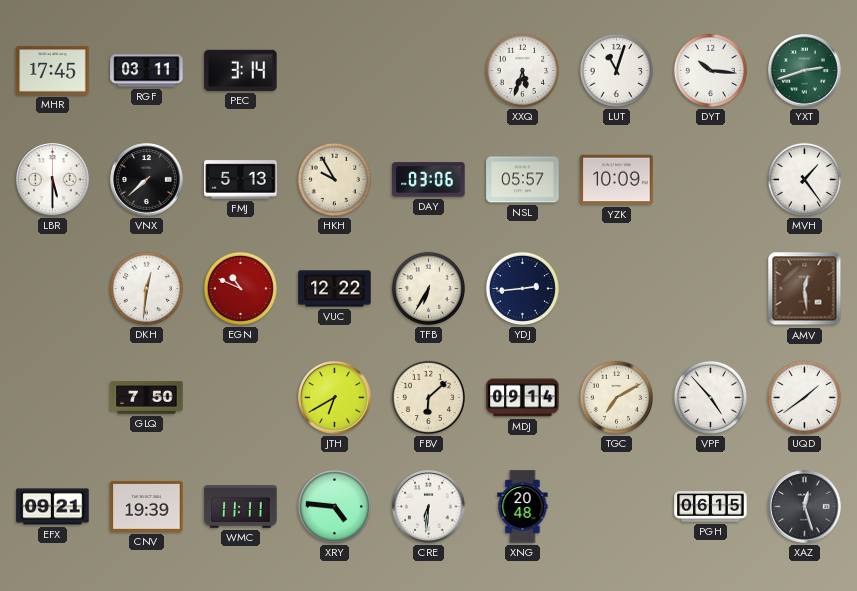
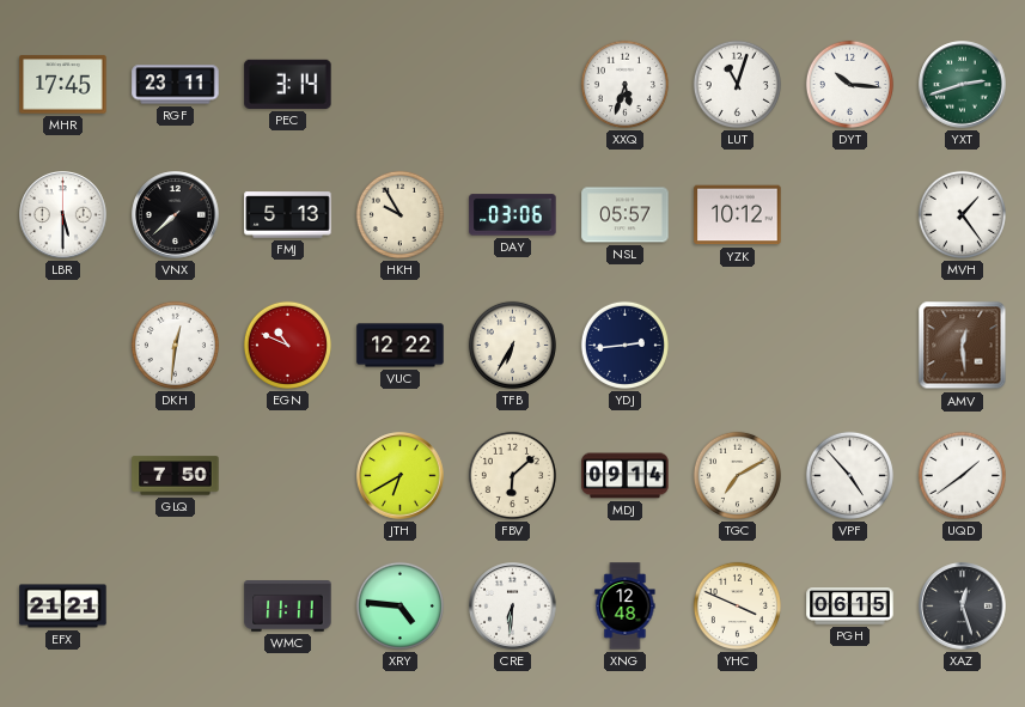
RGF: 03:11 -> 23:11 (176, 85)
YZK: 10:09 -> 10:12 (738, 215)
EFX: 09:21 -> 21:21 (63, 607)
CNV: 19:39 -> none (147, 506)
XNG: 20:48 -> 12:48 (626, 607)
YHC: none -> 3:49 (737, 605)
